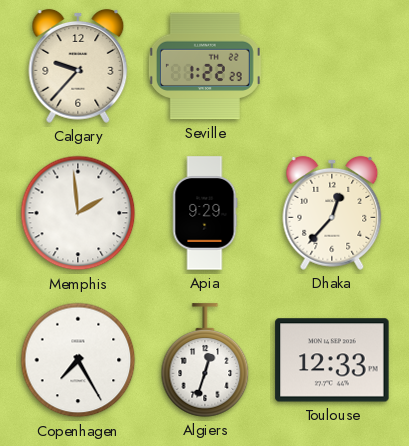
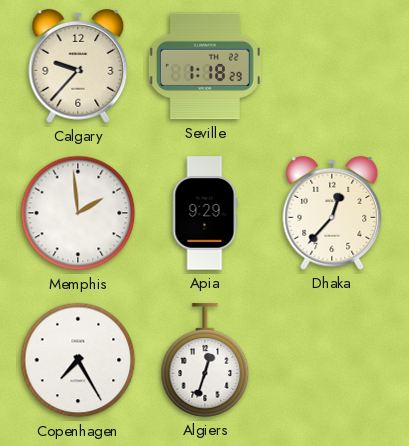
Seville: 1:22 -> 1:18 (205, 66)
Toulouse: 12:33 -> none (332, 360)
